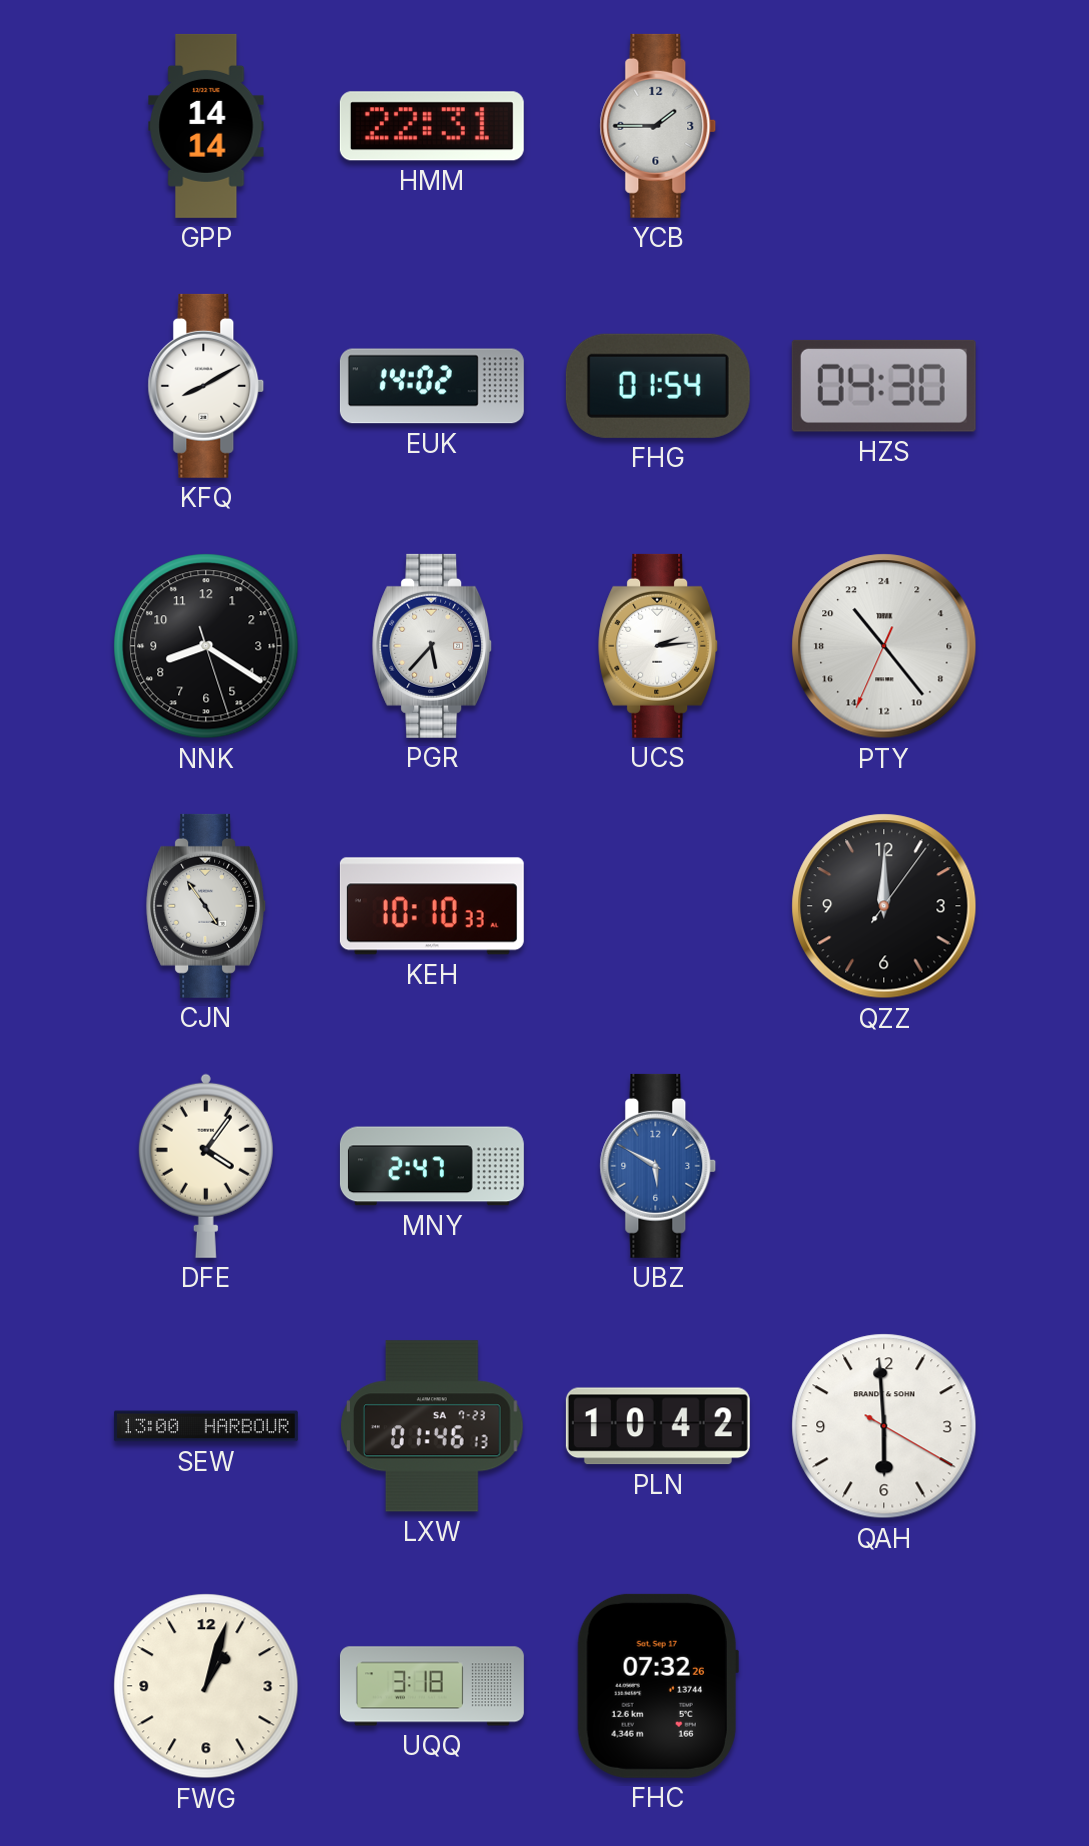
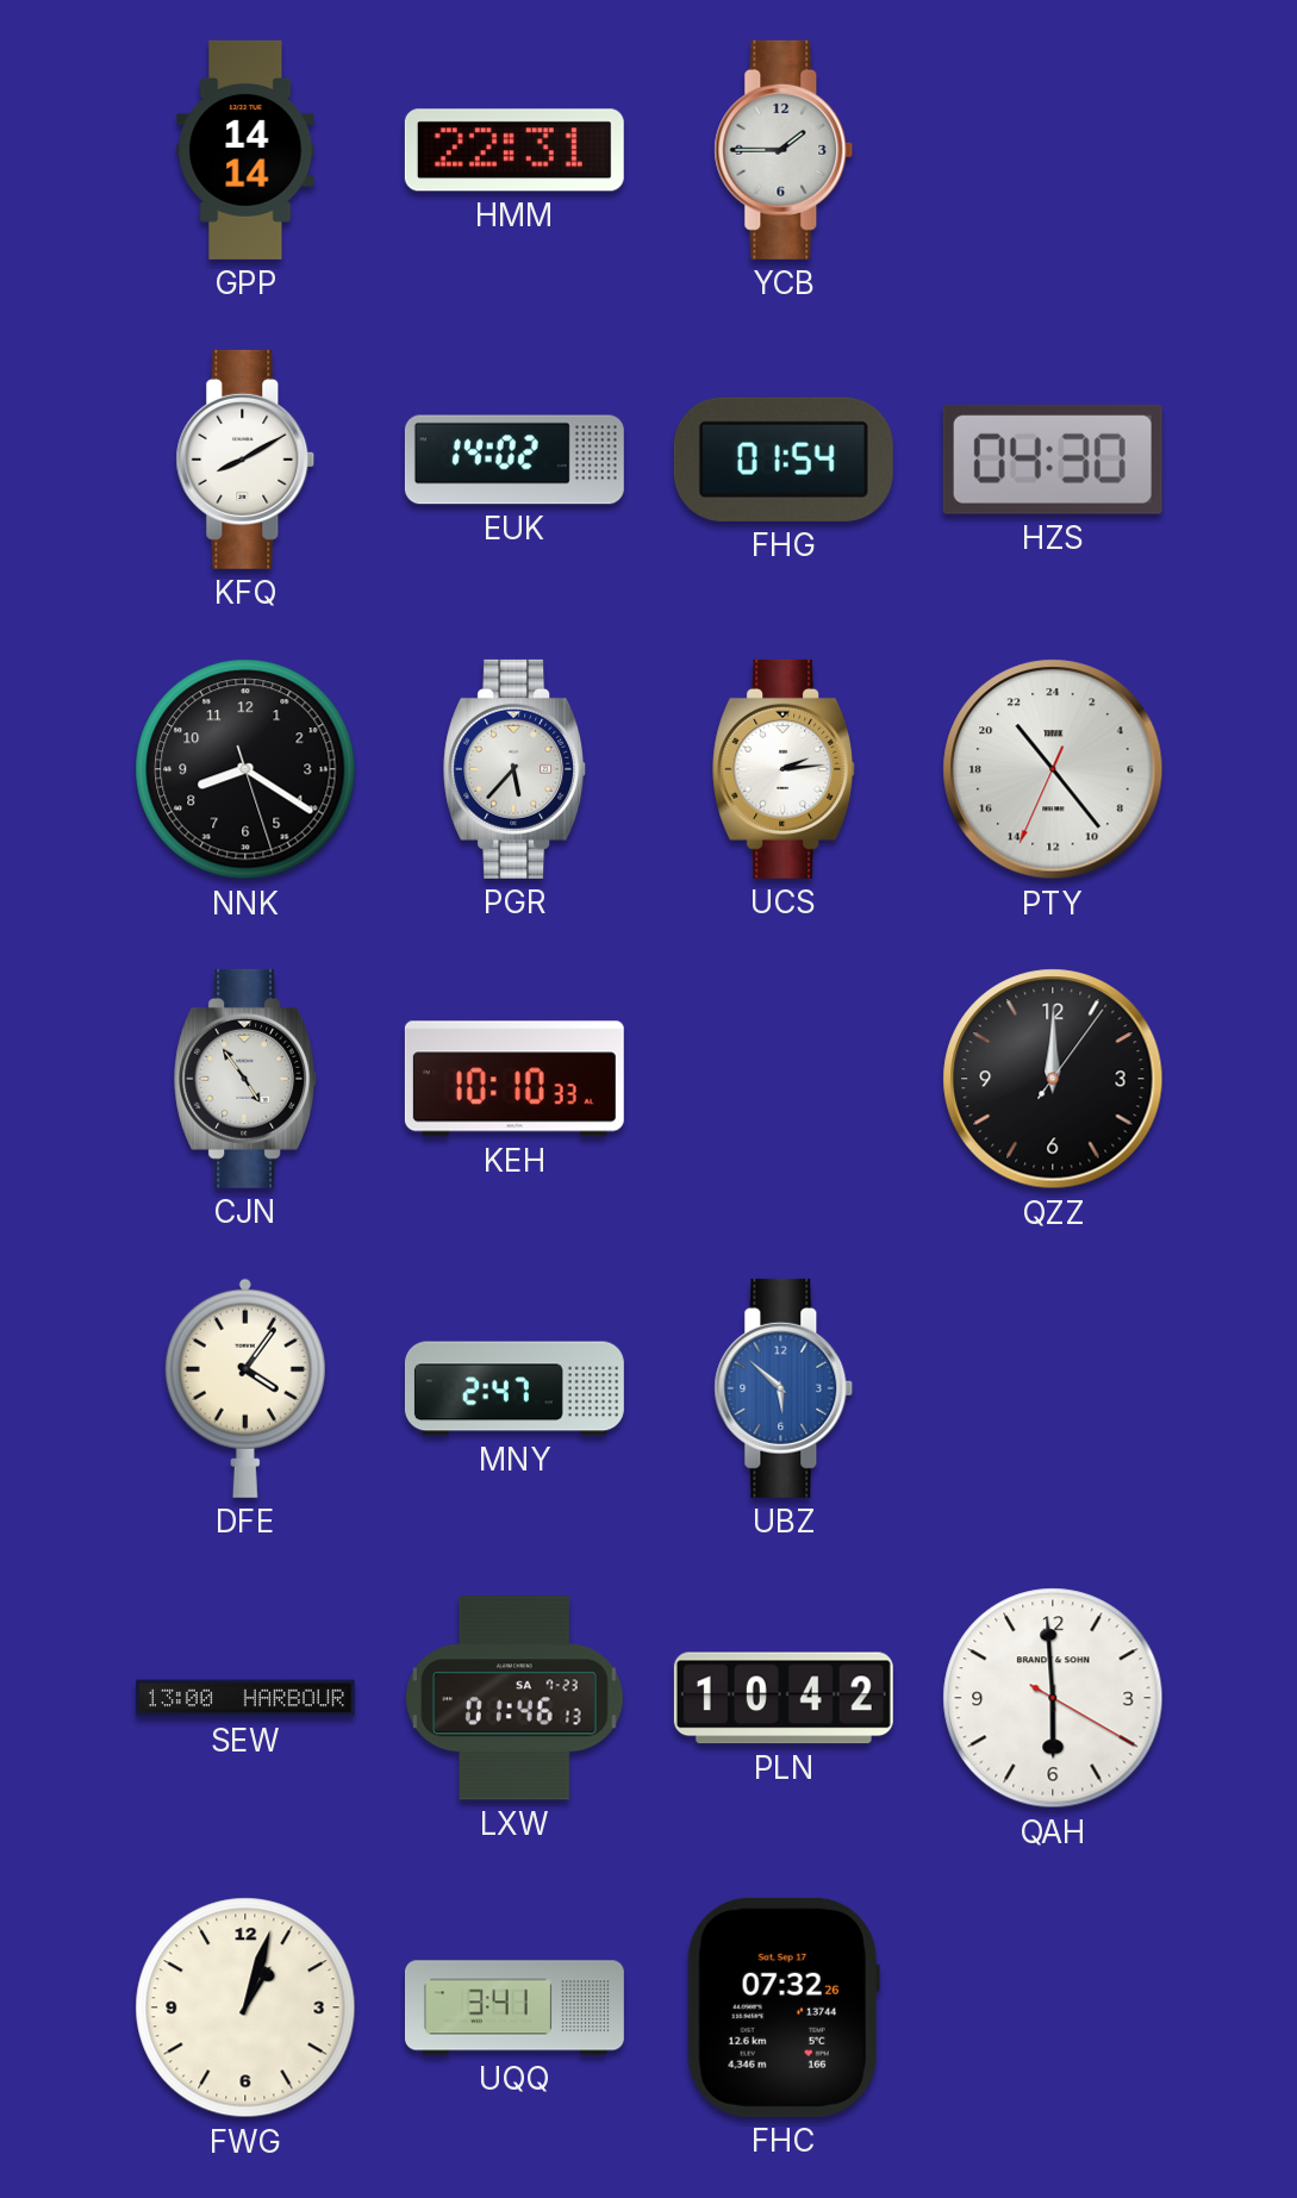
UBZ: 5:50 -> 5:52 (784, 1388)
UQQ: 3:18 -> 3:41 (515, 2007)
